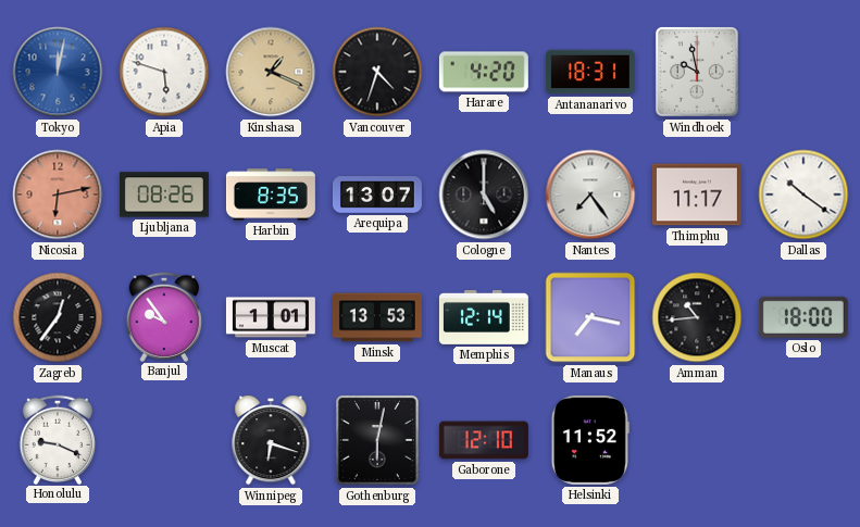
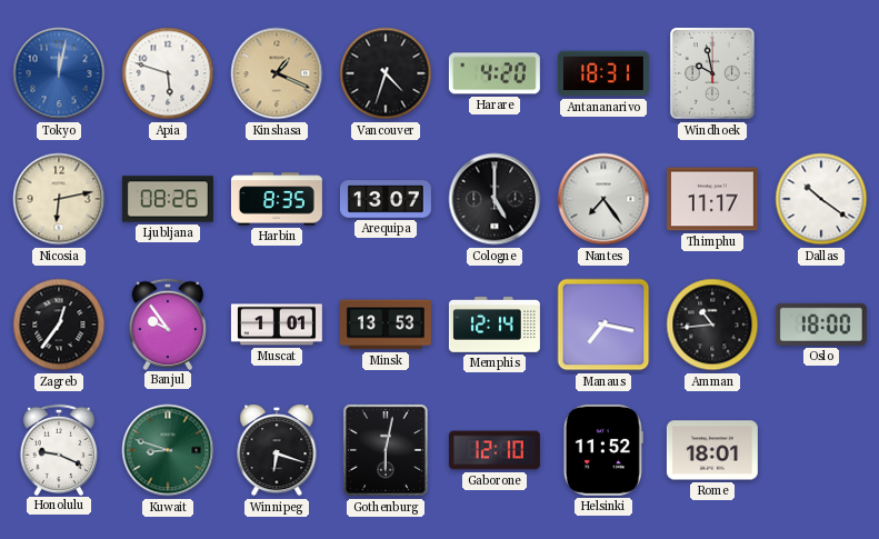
Nicosia dial: salmon -> cream (59, 199)
Kuwait: none -> 8:48 (168, 450)
Rome: none -> 18:01 (712, 450)
